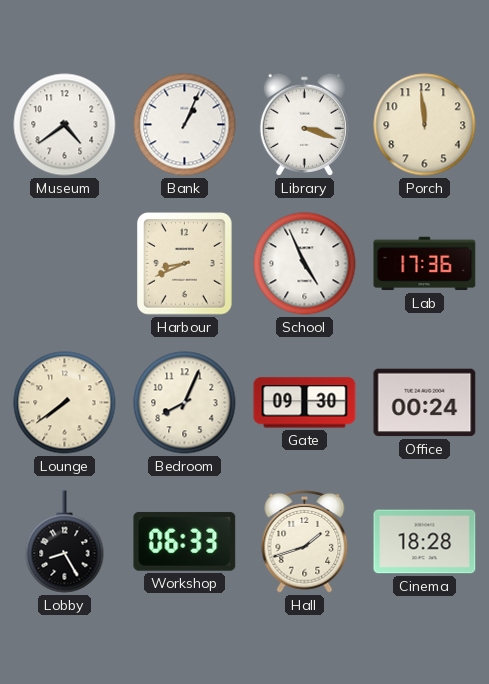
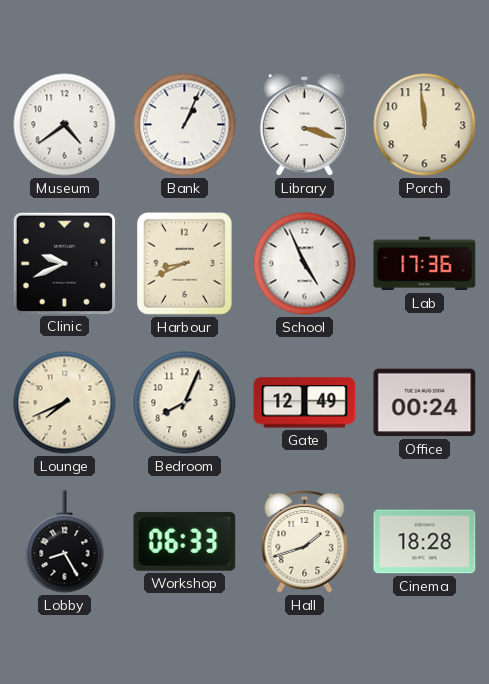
Clinic: none -> 9:41 (64, 263)
Lounge: 7:39 -> 7:41 (65, 403)
Gate: 09:30 -> 12:49 (305, 403)
